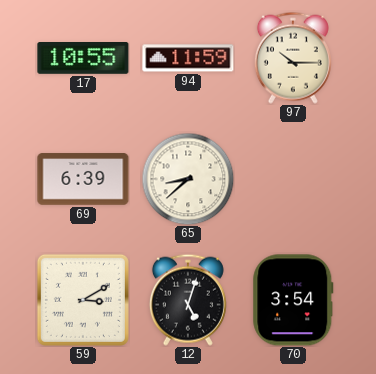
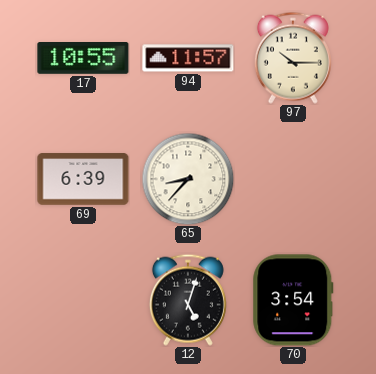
94: 11:59 -> 11:57 (188, 58)
65: 8:38 -> 8:37 (188, 179)
59: 3:10 -> none (83, 300)
